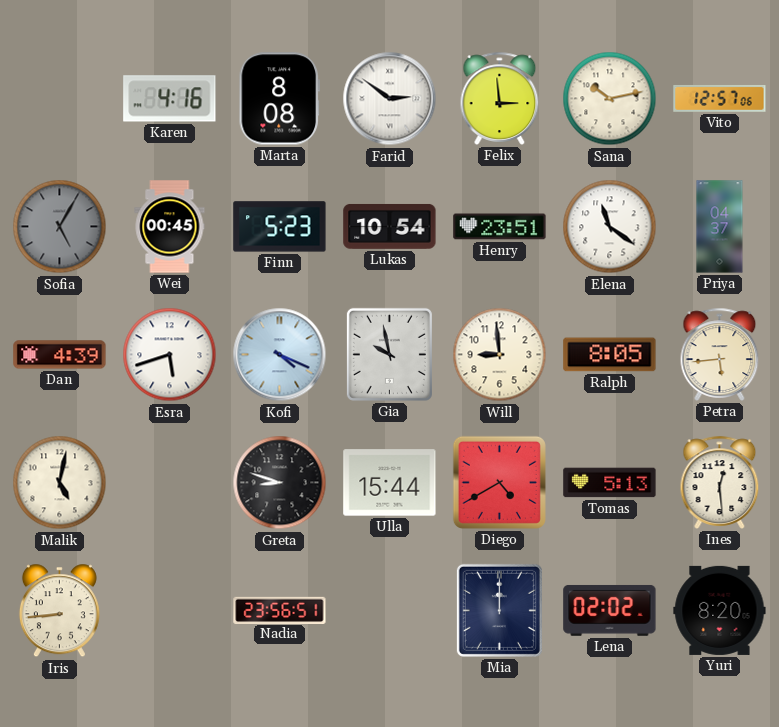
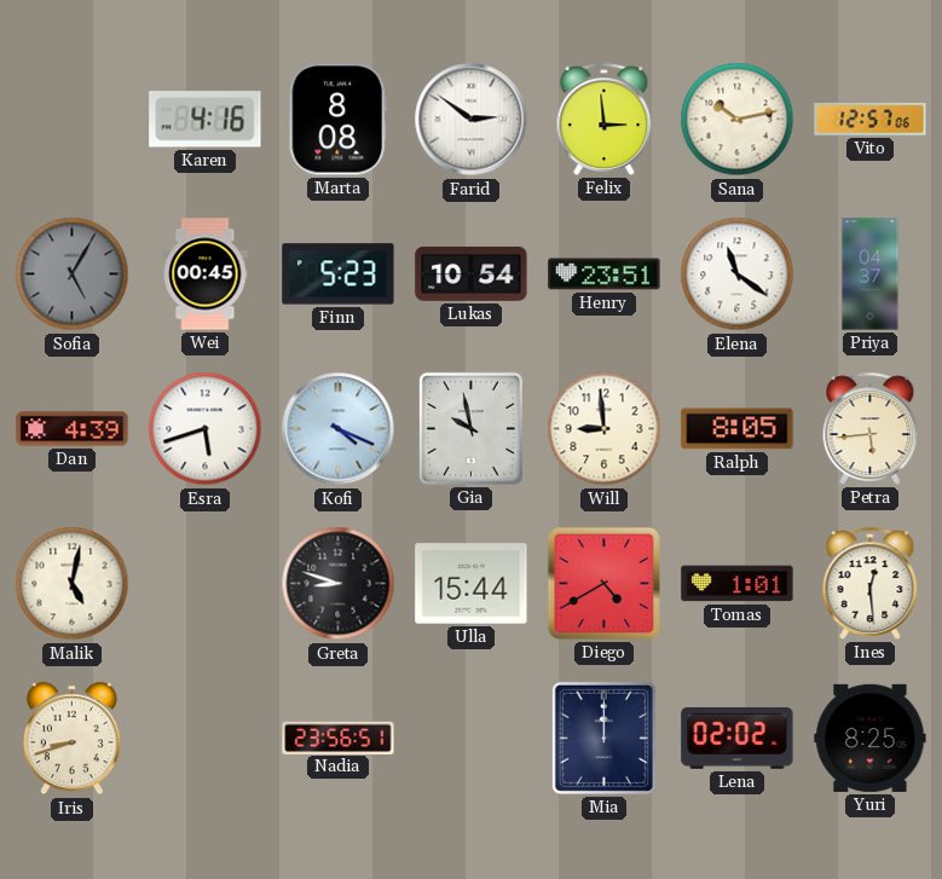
Tomas: 5:13 -> 1:01 (738, 584)
Iris: 8:44 -> 8:42 (71, 739)
Yuri: 8:20 -> 8:25 (871, 738)
